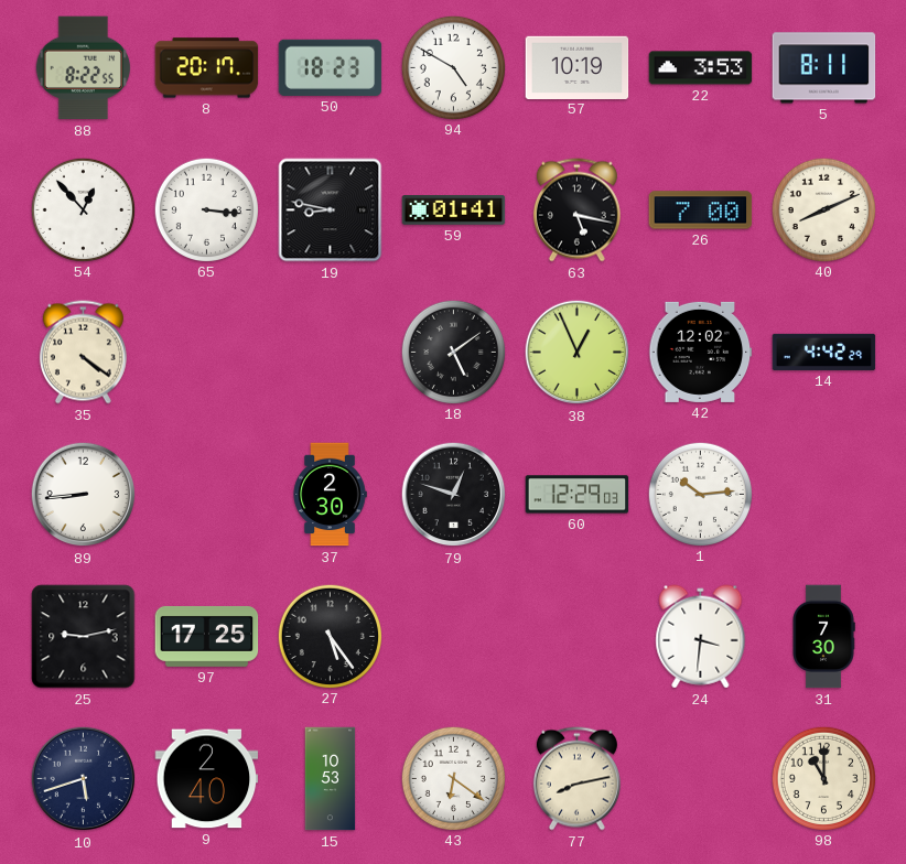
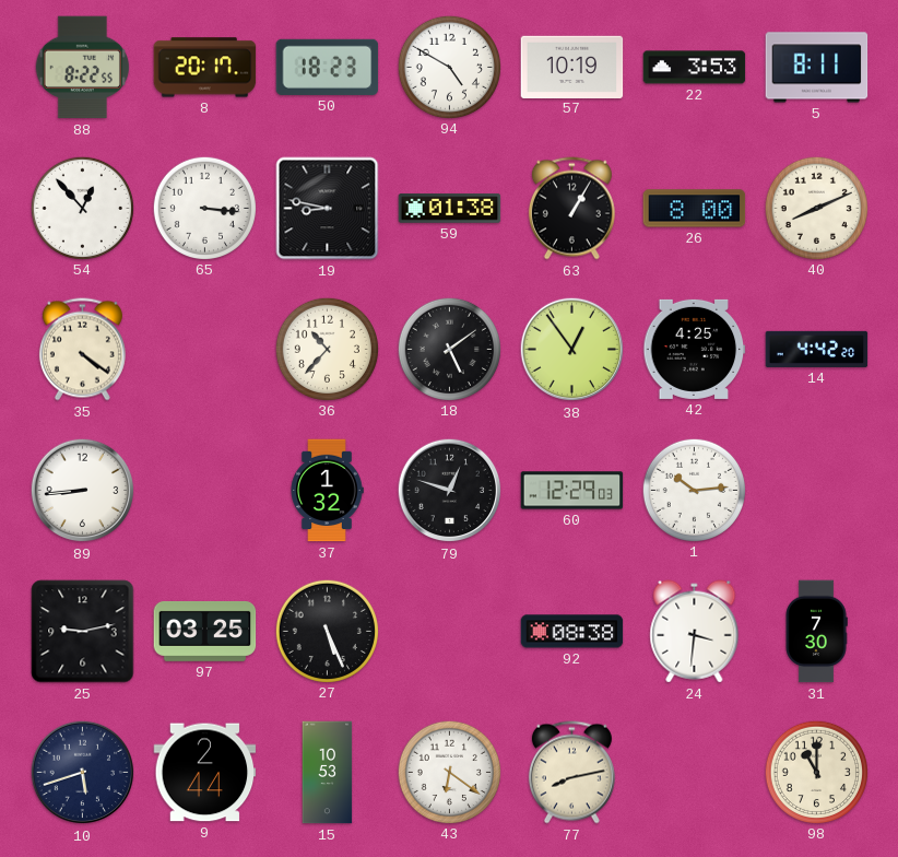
59: 01:41 -> 01:38 (450, 209)
63: 5:17 -> 1:05 (571, 209)
26: 7:00 -> 8:00 (695, 209)
36: none -> 10:37 (327, 349)
38: 12:56 -> 12:54 (572, 350)
42: 12:02 -> 4:25 (695, 349)
14: 4:42:29 -> 4:42:20 (817, 349)
37: 2:30 -> 1:32 (327, 491)
97: 17:25 -> 03:25 (205, 631)
27: 5:24 -> 5:26 (327, 631)
92: none -> 08:38 (572, 632)
9: 2:40 -> 2:44 (205, 773)
